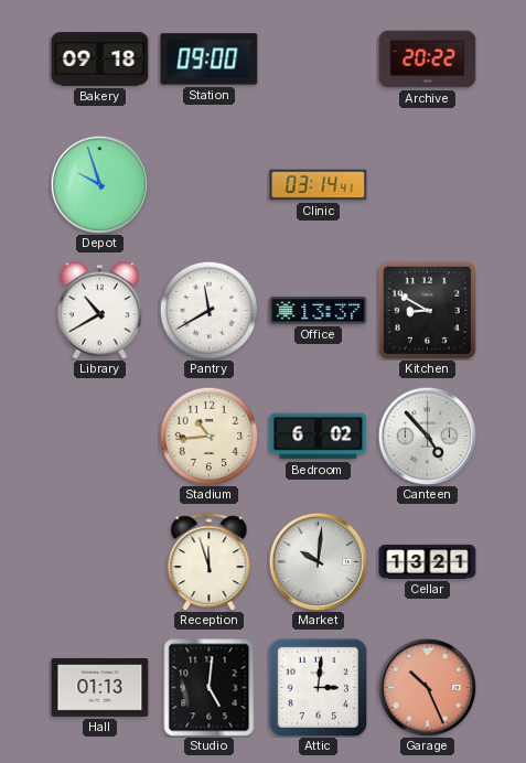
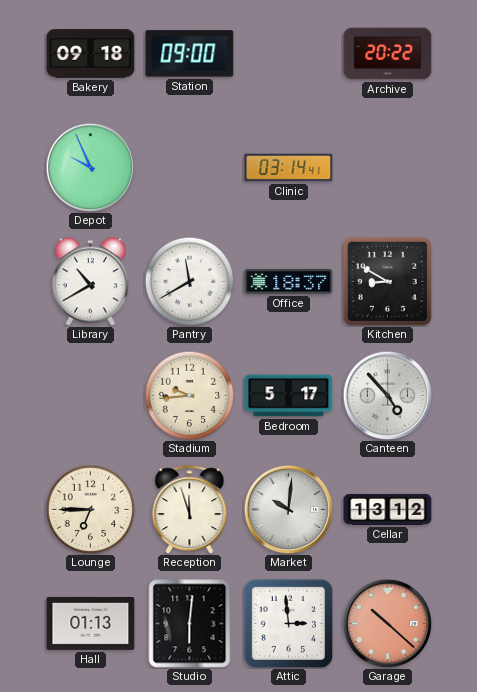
Depot: 9:57 -> 9:56 (90, 167)
Office: 13:37 -> 18:37 (289, 281)
Stadium: 10:44 -> 9:44 (189, 395)
Bedroom: 6:02 -> 5:17 (289, 396)
Lounge: none -> 6:45 (90, 509)
Cellar: 13:21 -> 13:12 (388, 509)
Studio: 5:01 -> 6:01 (190, 624)
Attic: 3:01 -> 2:59 (288, 623)
Garage: 10:26 -> 10:22 (387, 623)
